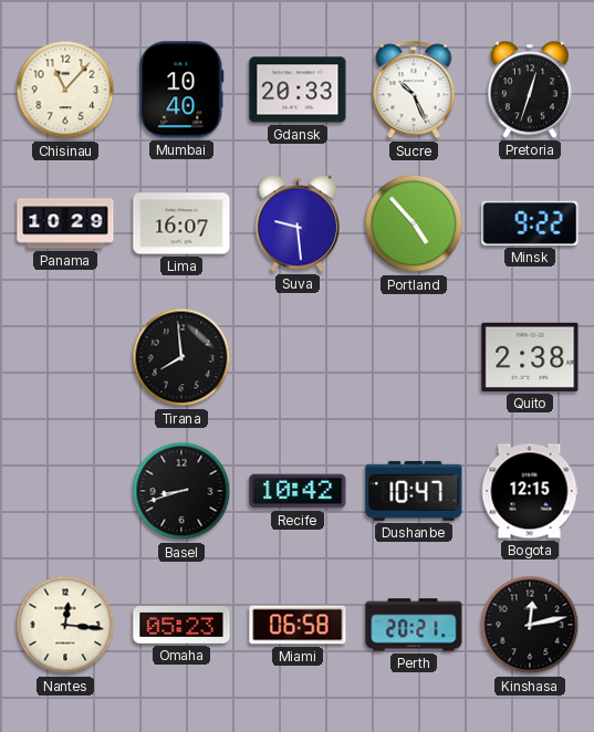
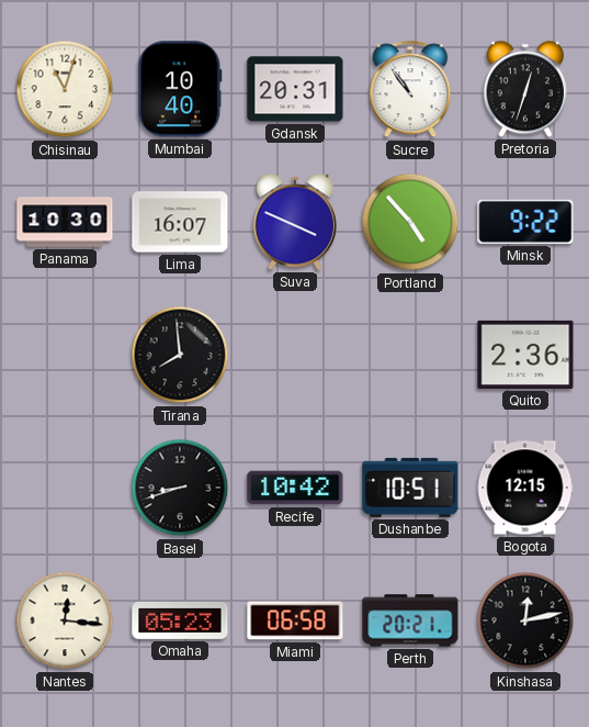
Chisinau: 11:07 -> 11:03 (65, 89)
Gdansk: 20:33 -> 20:31 (295, 89)
Sucre: 10:26 -> 10:54 (410, 90)
Panama: 10:29 -> 10:30 (65, 222)
Suva: 9:29 -> 3:49 (295, 222)
Quito: 2:38 -> 2:36 (525, 355)
Dushanbe: 10:47 -> 10:51 (410, 488)
